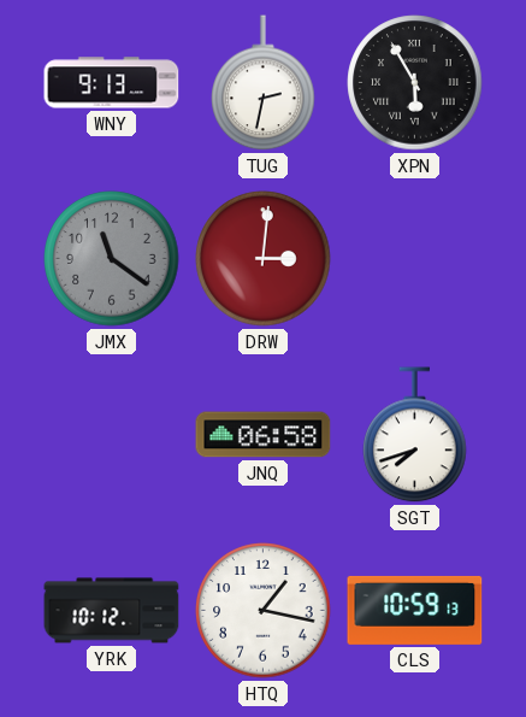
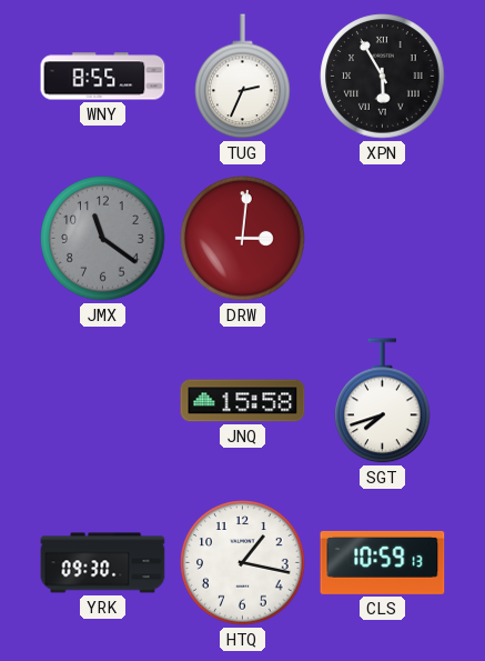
WNY: 9:13 -> 8:55 (103, 77)
TUG: 2:32 -> 2:34 (243, 77)
JNQ: 06:58 -> 15:58 (243, 401)
YRK: 10:12 -> 09:30 (103, 563)
